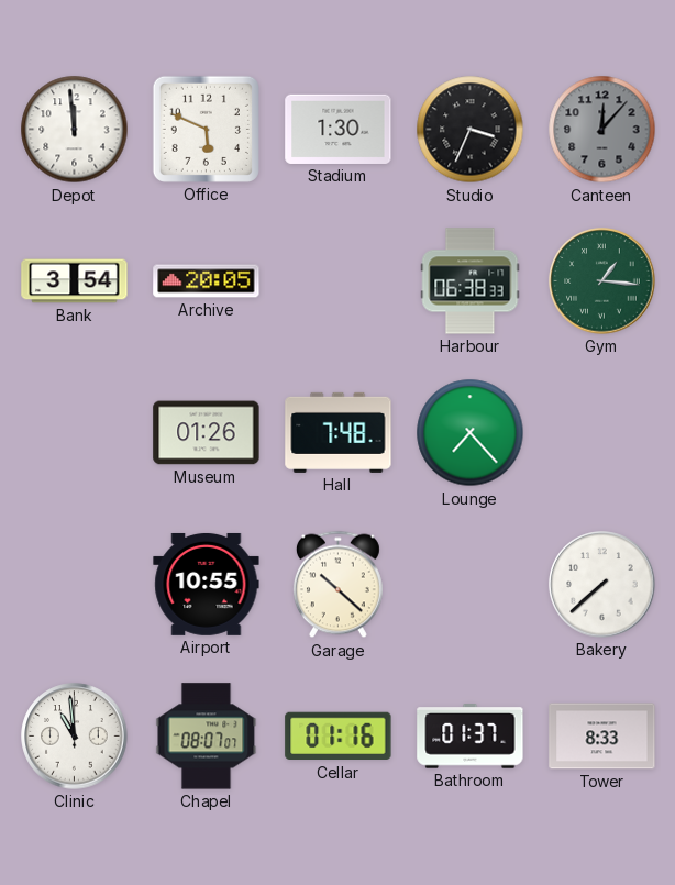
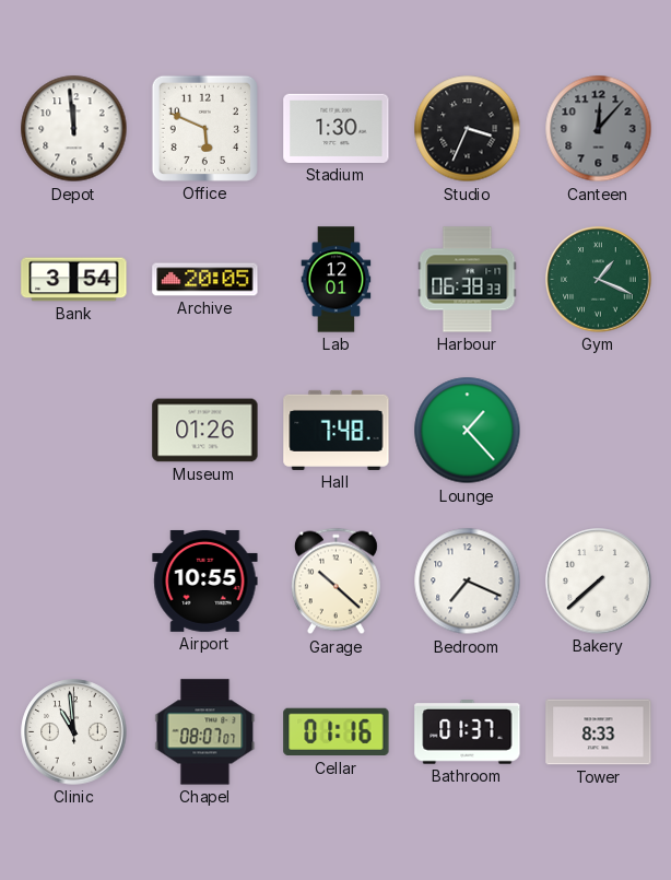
Lab: none -> 12:01 (337, 280)
Gym: 1:16 -> 1:19 (599, 280)
Lounge: 7:23 -> 1:23 (468, 431)
Bedroom: none -> 7:19 (468, 582)
